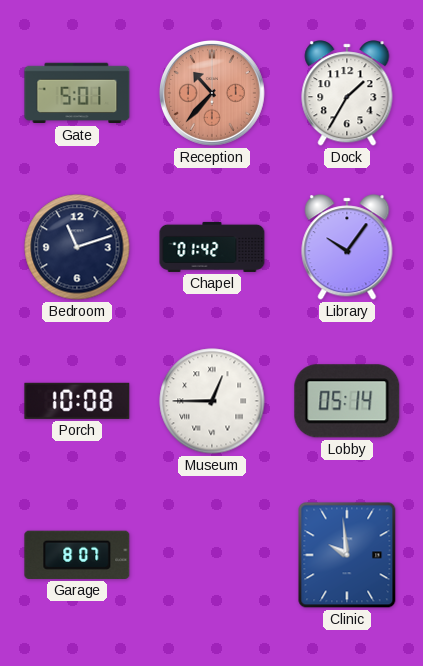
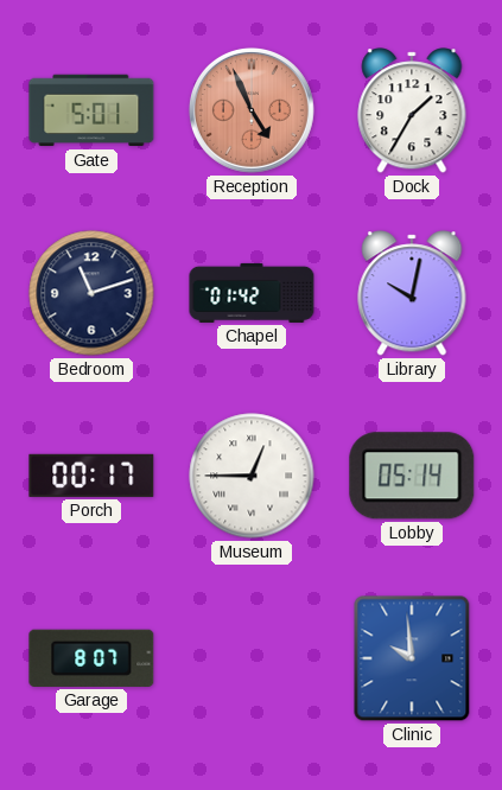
Reception: 10:37 -> 4:56 (252, 110)
Library: 10:06 -> 10:02 (412, 293)
Porch: 10:08 -> 00:17 (91, 476)
